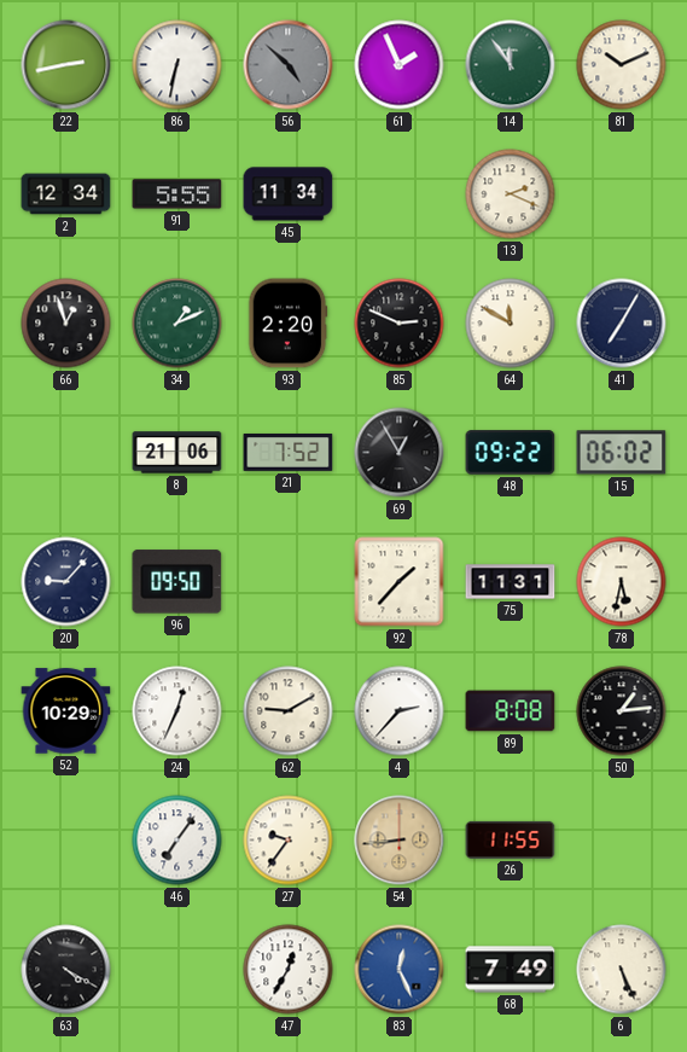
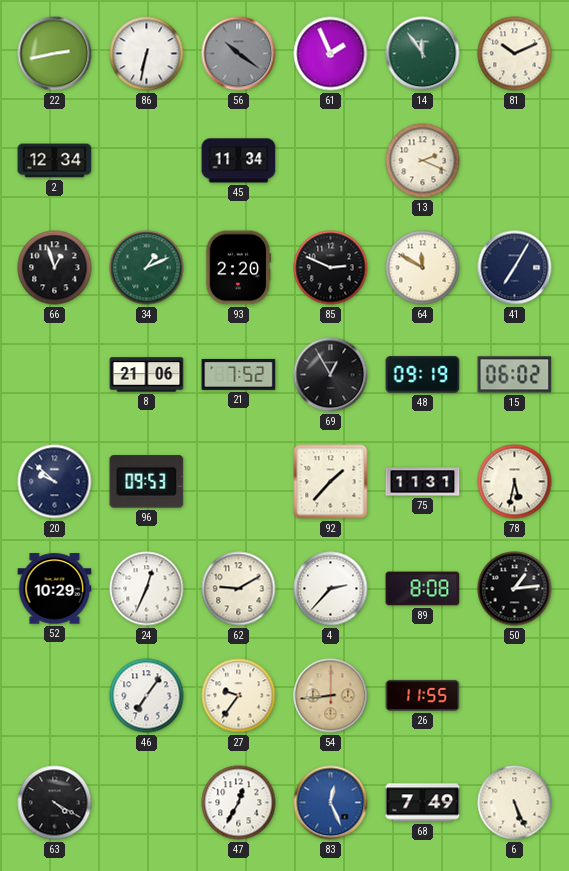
56: 4:52 -> 10:21 (239, 54)
91: 5:55 -> none (177, 194)
48: 09:22 -> 09:19 (423, 375)
20: 9:07 -> 9:52 (55, 482)
96: 09:50 -> 09:53 (147, 482)
